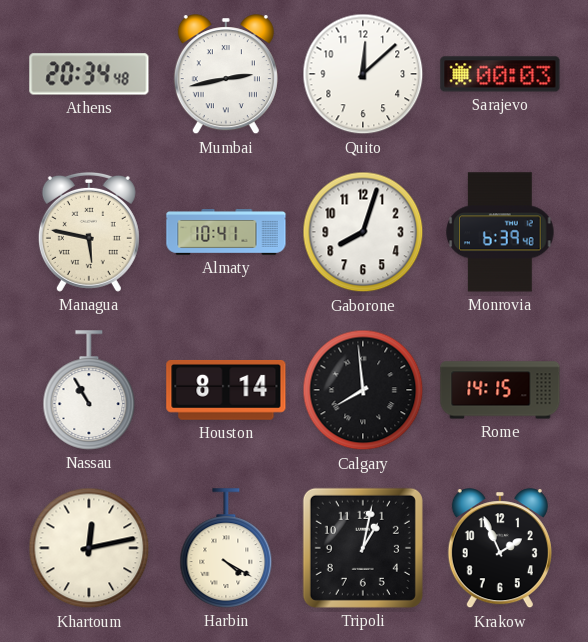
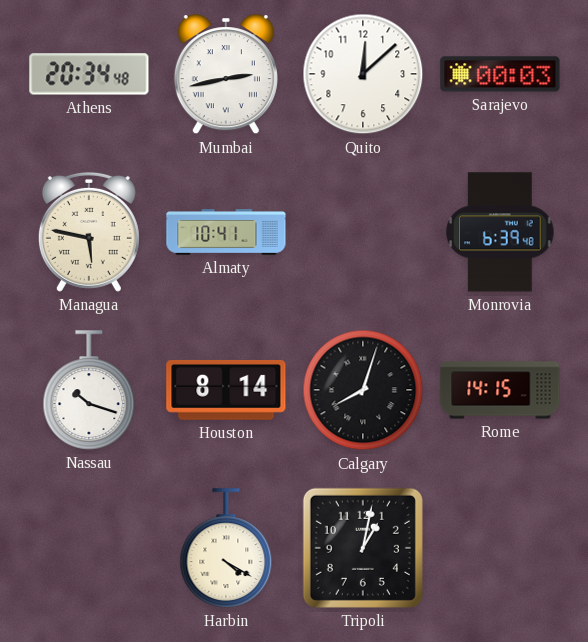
Gaborone: 8:03 -> none (363, 232)
Nassau: 10:55 -> 10:18 (89, 390)
Calgary: 7:59 -> 8:03 (363, 390)
Khartoum: 12:13 -> none (89, 548)
Krakow: 1:56 -> none (500, 549)
